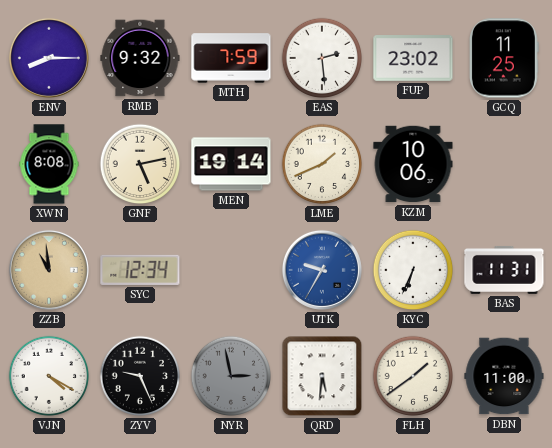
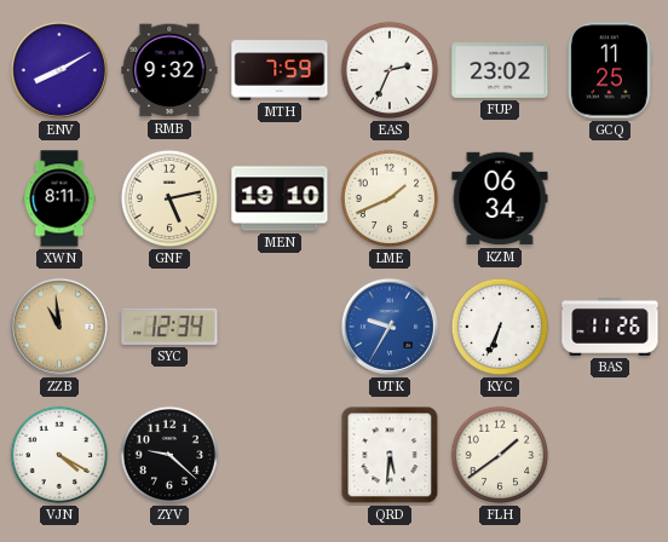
ENV: 8:15 -> 8:10 (59, 70)
EAS: 2:29 -> 2:34 (390, 70)
XWN: 8:08 -> 8:11 (59, 198)
MEN: 19:14 -> 19:10 (280, 198)
KZM: 10:06 -> 06:34 (500, 198)
BAS: 11:31 -> 11:26 (610, 327)
ZYV: 9:26 -> 9:22 (169, 455)
NYR: 2:58 -> none (231, 376)
DBN: 11:00 -> none (504, 376)
